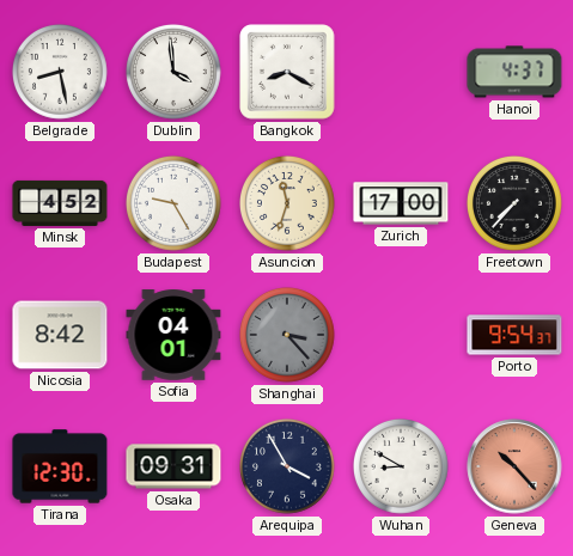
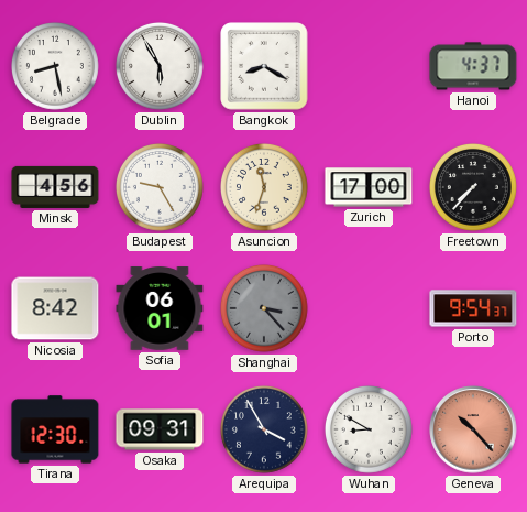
Dublin: 3:59 -> 5:55 (161, 67)
Minsk: 4:52 -> 4:56 (55, 187)
Sofia: 04:01 -> 06:01 (160, 308)
